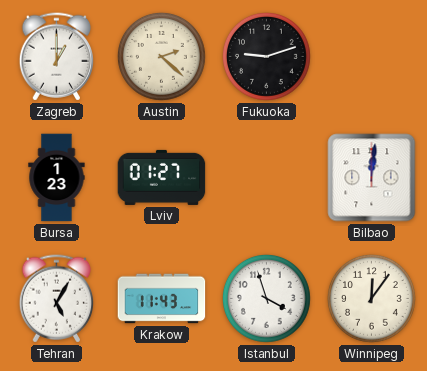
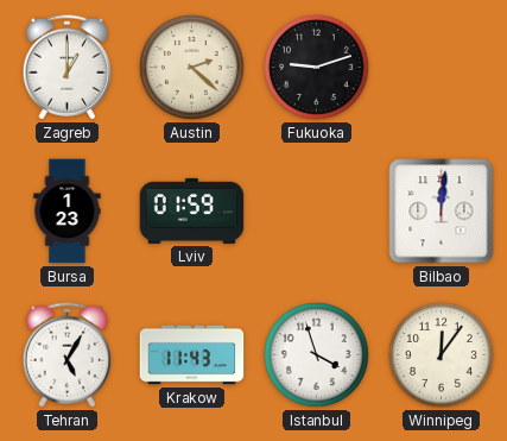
Lviv: 01:27 -> 01:59 (192, 210)
